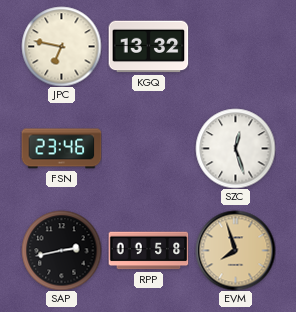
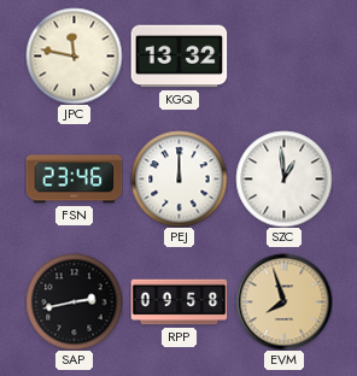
JPC: 6:47 -> 11:47 (74, 55)
PEJ: none -> 12:00 (178, 178)
SZC: 12:27 -> 12:59 (283, 178)
